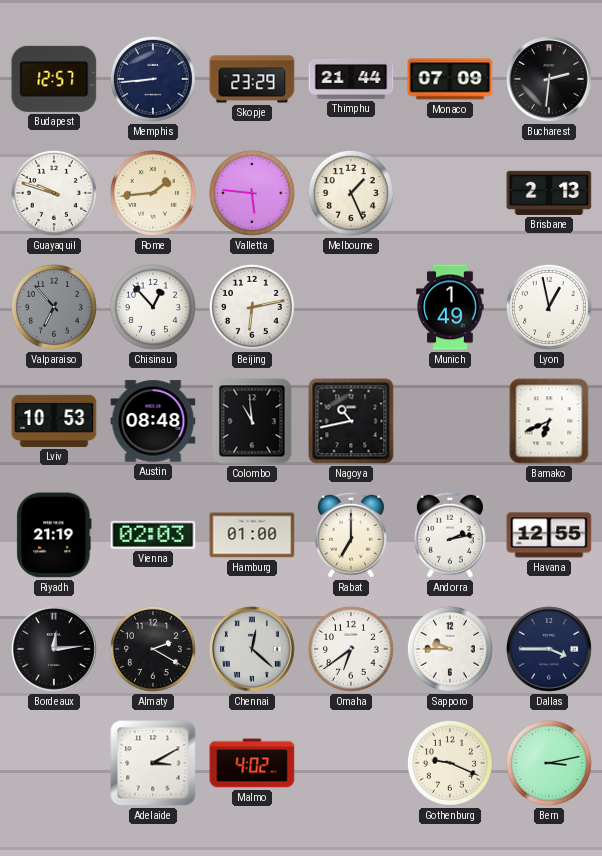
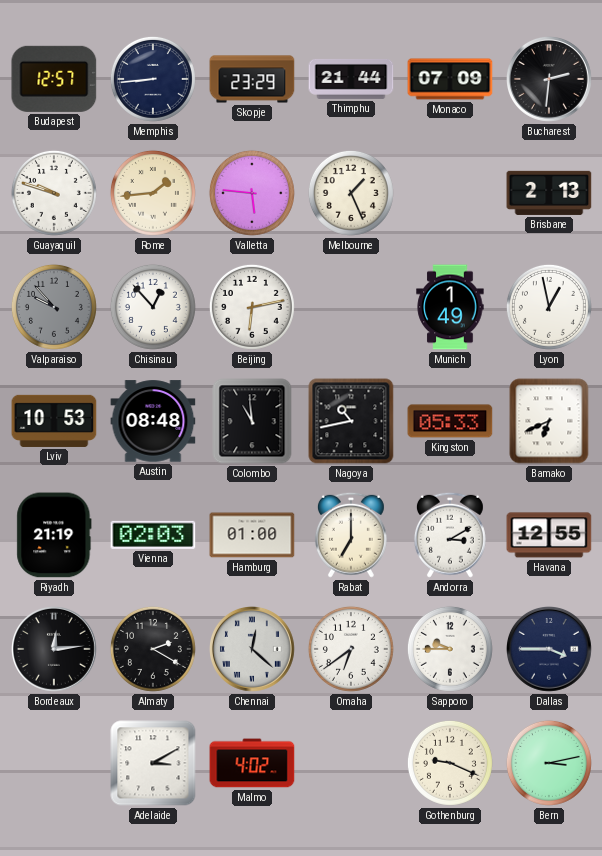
Valparaiso: 6:53 -> 9:53 (54, 307)
Kingston: none -> 05:33 (450, 421)
Andorra: 2:13 -> 3:10 (450, 535)
